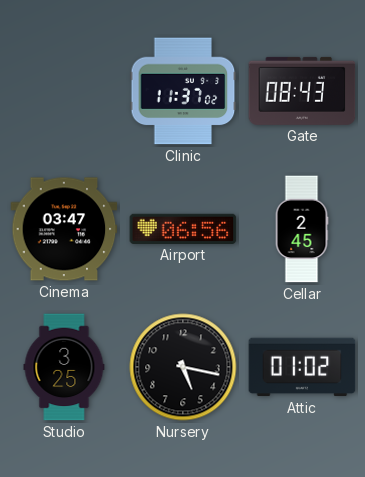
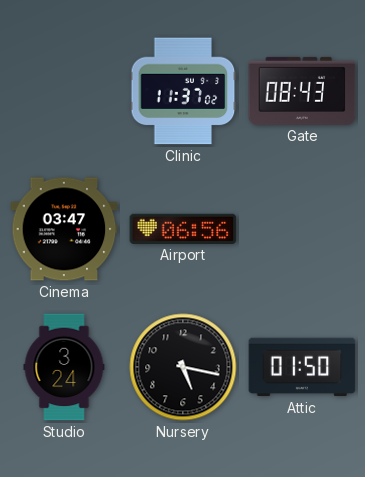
Cellar: 2:45 -> none (302, 229)
Studio: 3:25 -> 3:24 (64, 367)
Attic: 01:02 -> 01:50 (302, 367)
